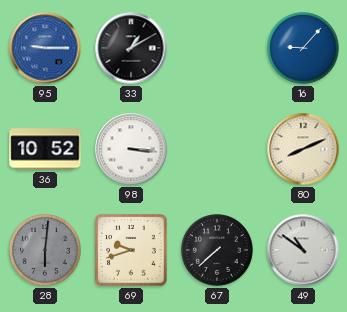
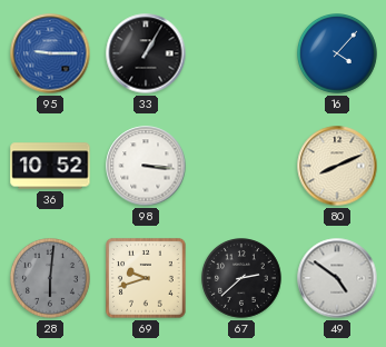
33: 1:10 -> 1:05 (146, 53)
16: 9:07 -> 4:07 (338, 54)
67: 7:38 -> 2:38 (243, 279)
49: 10:51 -> 4:51 (337, 278)
